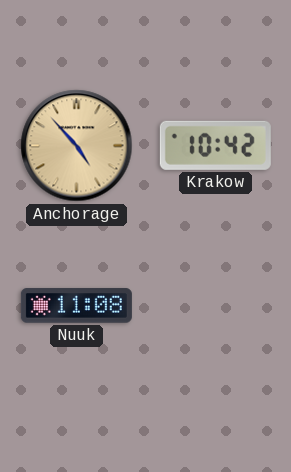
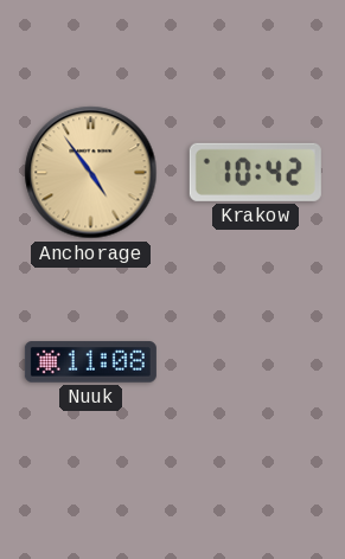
Anchorage: 4:53 -> 4:54 (91, 173)
